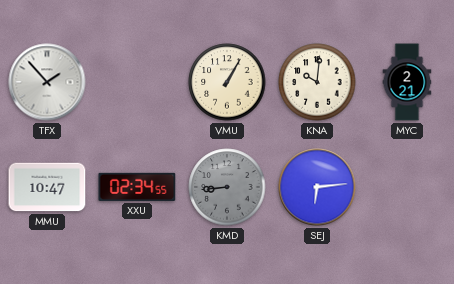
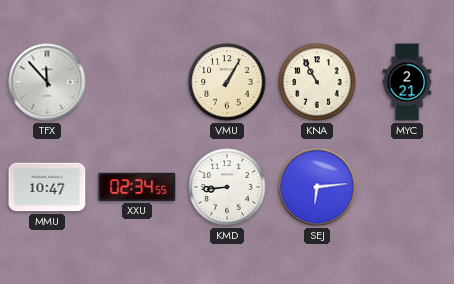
TFX: 1:53 -> 11:53 (47, 82)
KNA: 10:01 -> 10:55 (317, 82)
KMD dial: grey -> white (227, 187)
